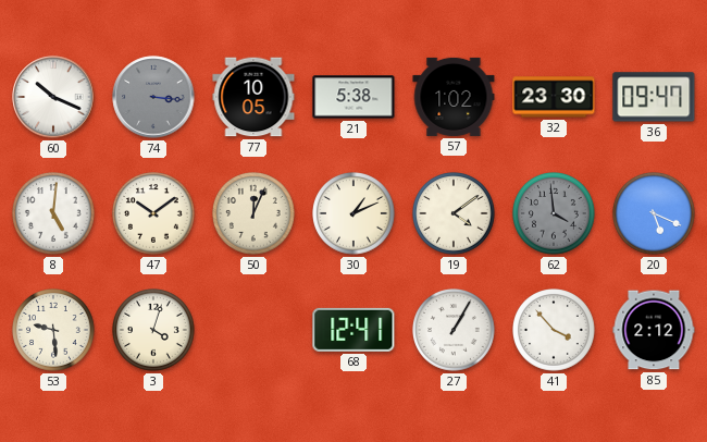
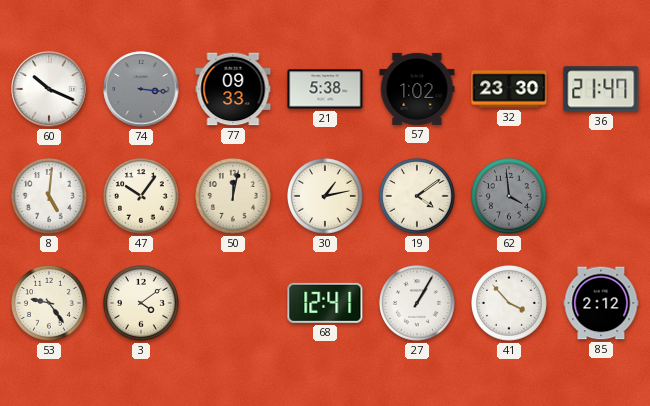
77: 10:05 -> 09:33 (233, 89)
36: 09:47 -> 21:47 (601, 89)
47: 10:09 -> 10:06 (142, 197)
50: 12:04 -> 12:02 (234, 197)
30: 1:11 -> 1:13 (326, 197)
20: 5:19 -> none (655, 214)
53: 9:29 -> 9:24 (50, 304)
3: 4:03 -> 4:09 (142, 304)
